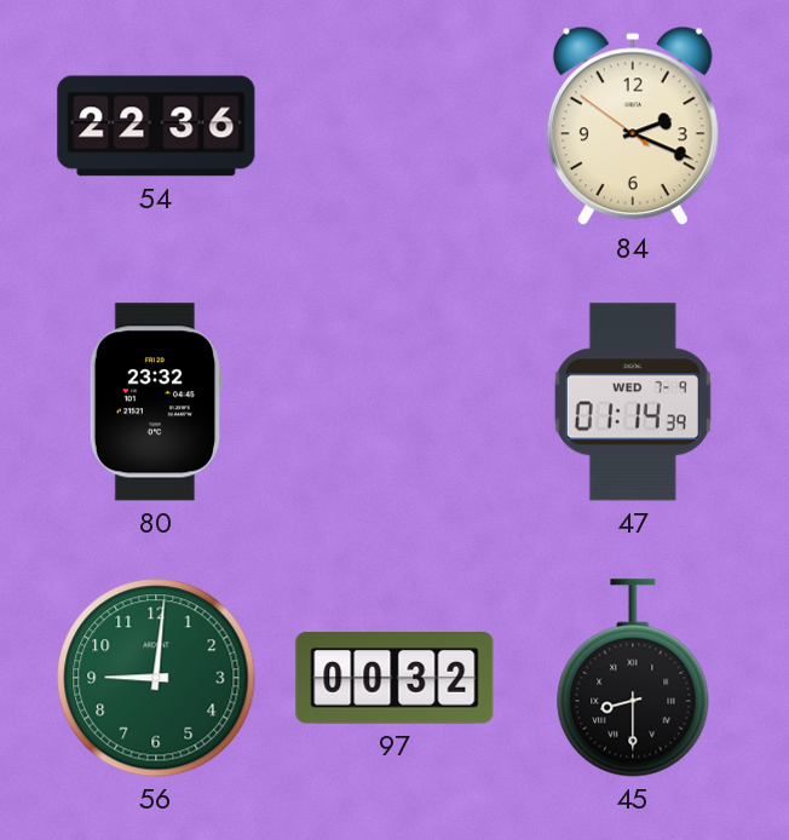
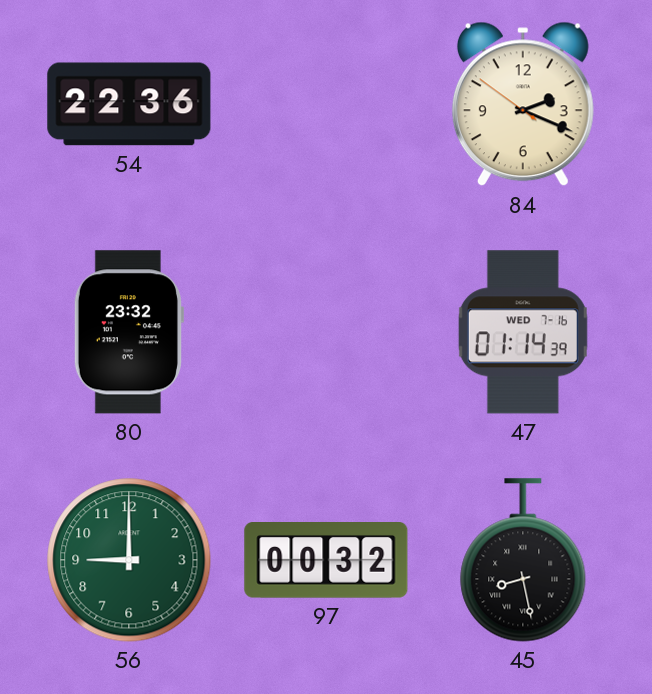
47 date: WED 7-9 -> WED 7-16 (523, 332)
56: 9:01 -> 9:00 (129, 560)
45: 8:30 -> 8:28 (523, 560)
